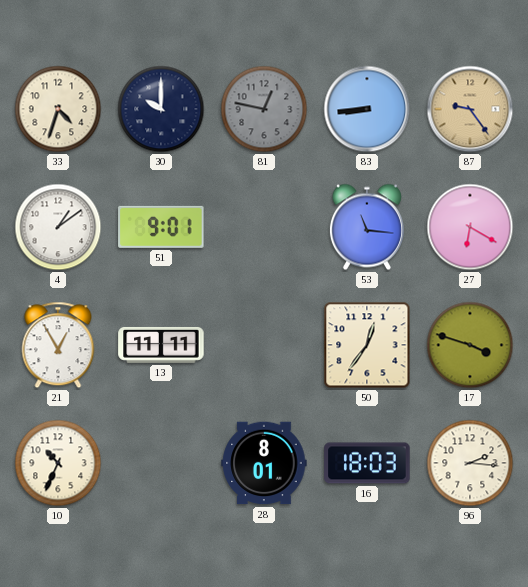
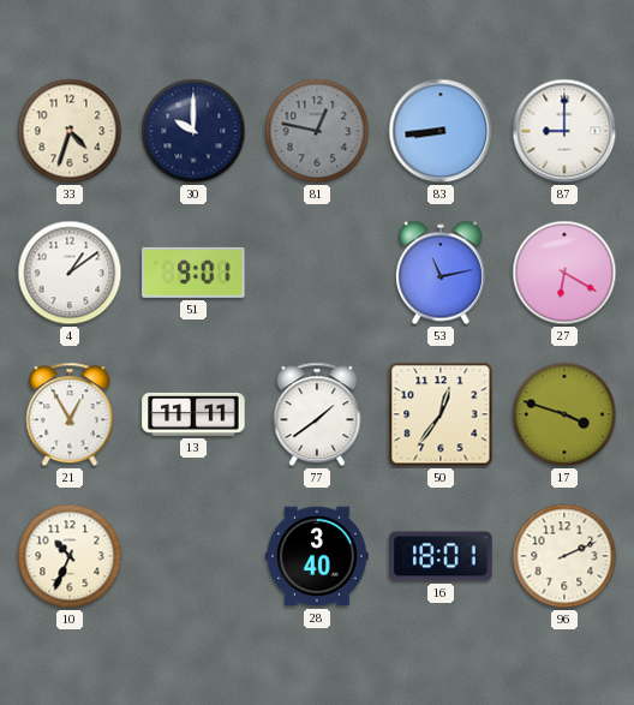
87: 9:24 -> 9:00 (564, 131)
87 dial: champagne -> white (564, 131)
53: 11:16 -> 11:13 (441, 273)
77: none -> 1:39 (317, 414)
28: 8:01 -> 3:40 (317, 556)
16: 18:03 -> 18:01 (441, 556)
96: 2:16 -> 2:11 (564, 556)
